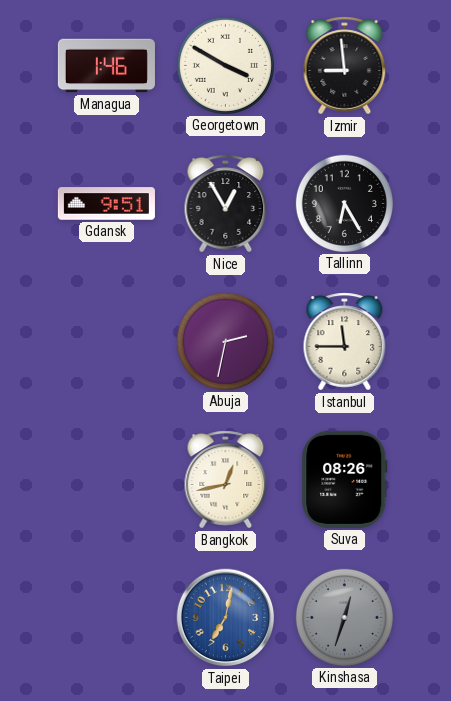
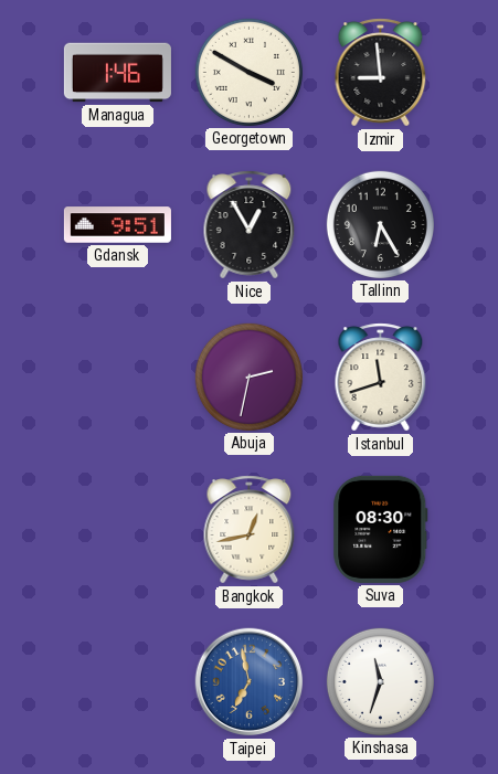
Istanbul: 11:45 -> 11:42 (381, 378)
Suva: 08:26 -> 08:30 (381, 529)
Taipei: 7:02 -> 6:58 (250, 682)
Kinshasa: 12:33 -> 11:33 (380, 681)
Kinshasa dial: grey -> white (380, 681)
